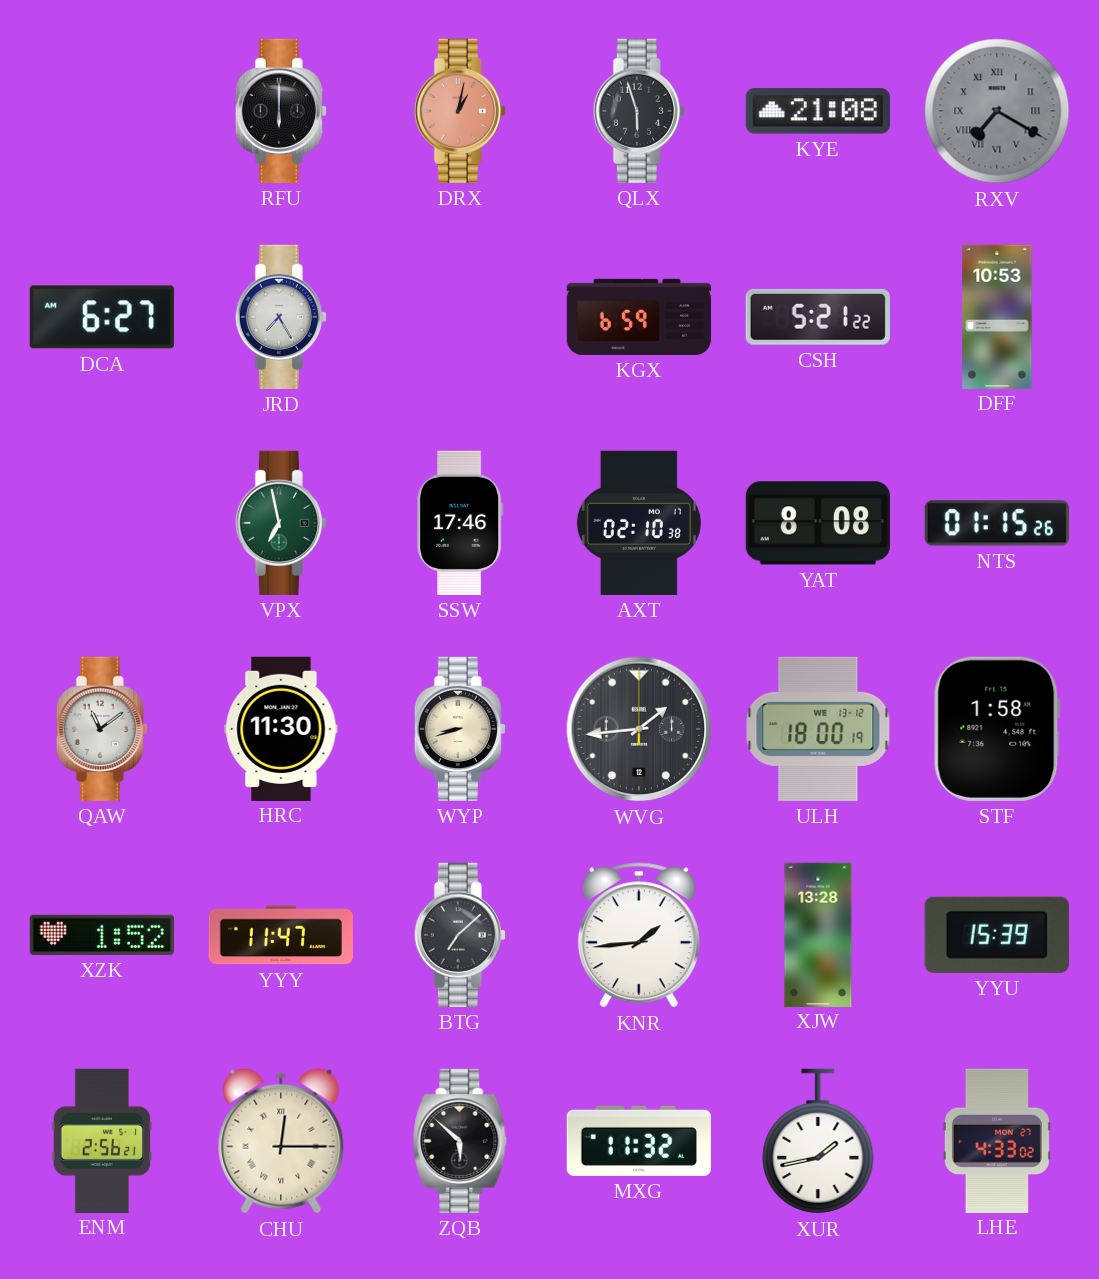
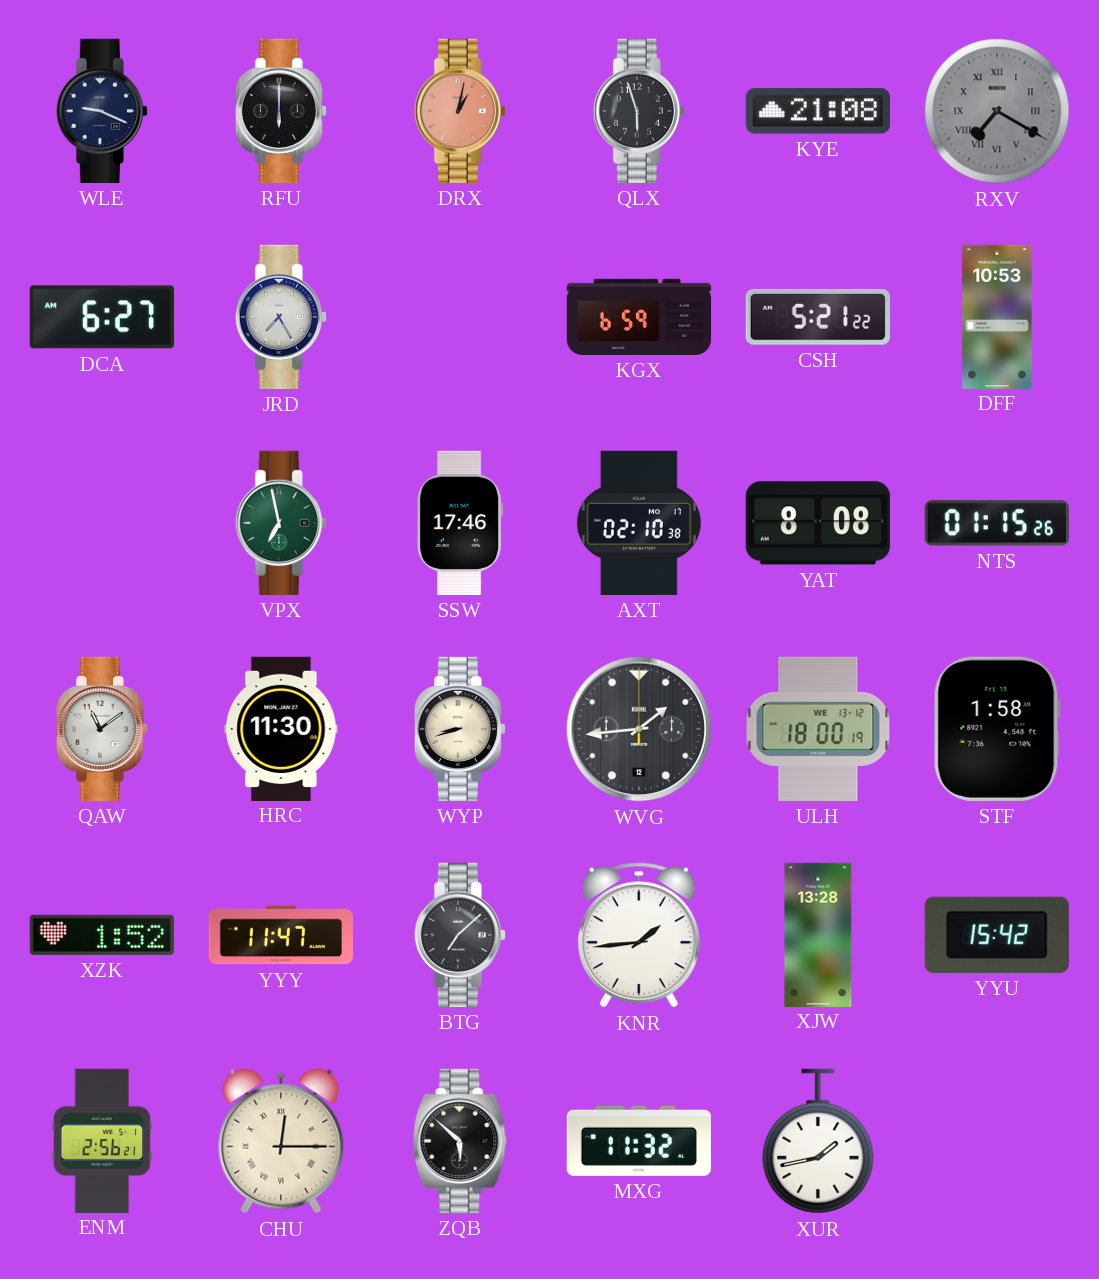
WLE: none -> 9:19 (102, 111)
YYU: 15:39 -> 15:42 (997, 935)
LHE: 4:33 -> none (997, 1140)
